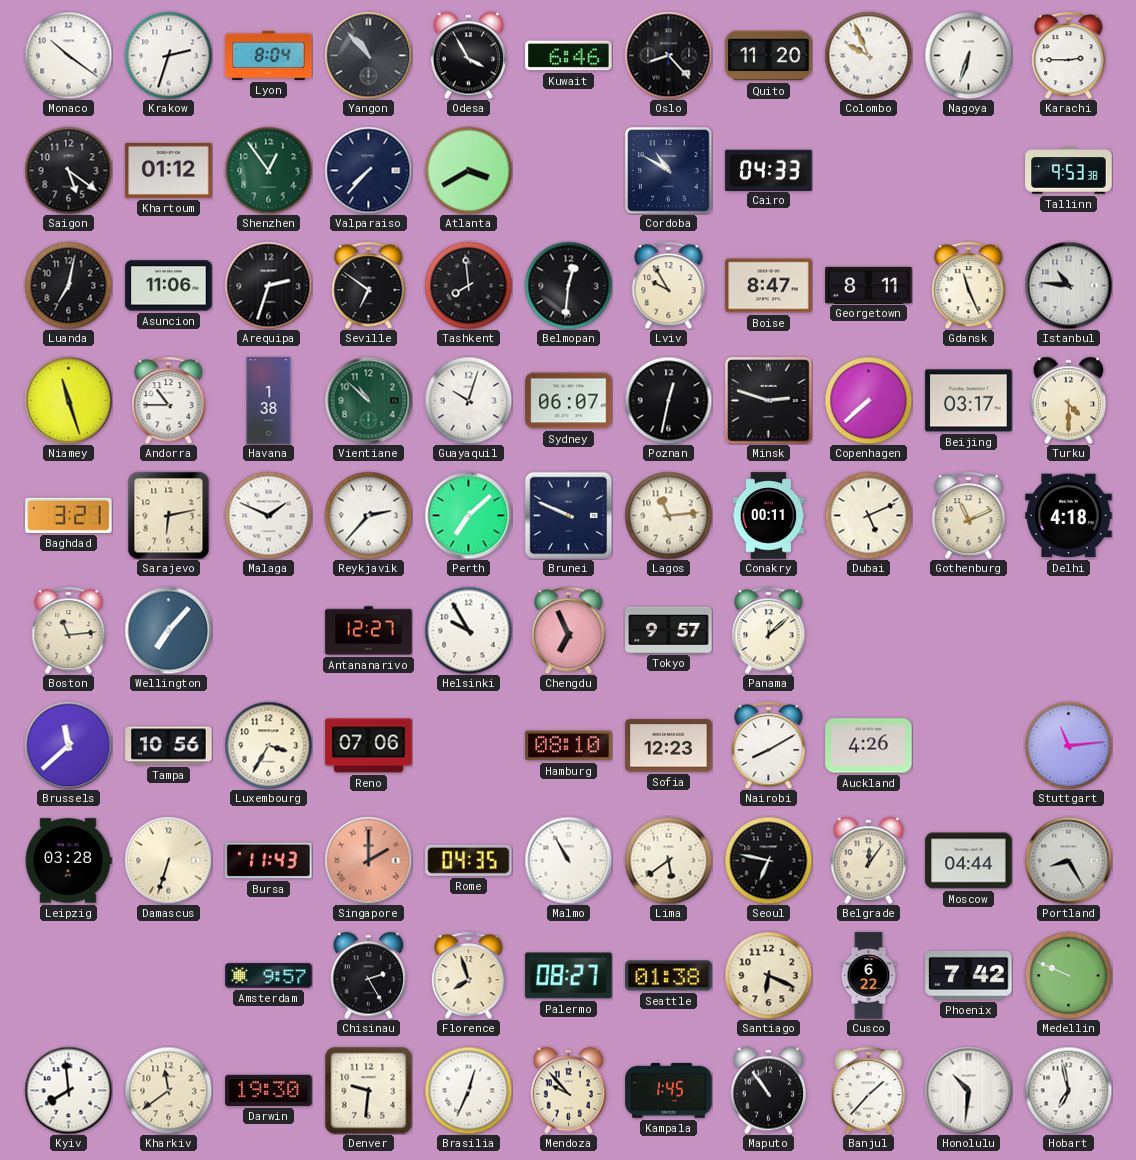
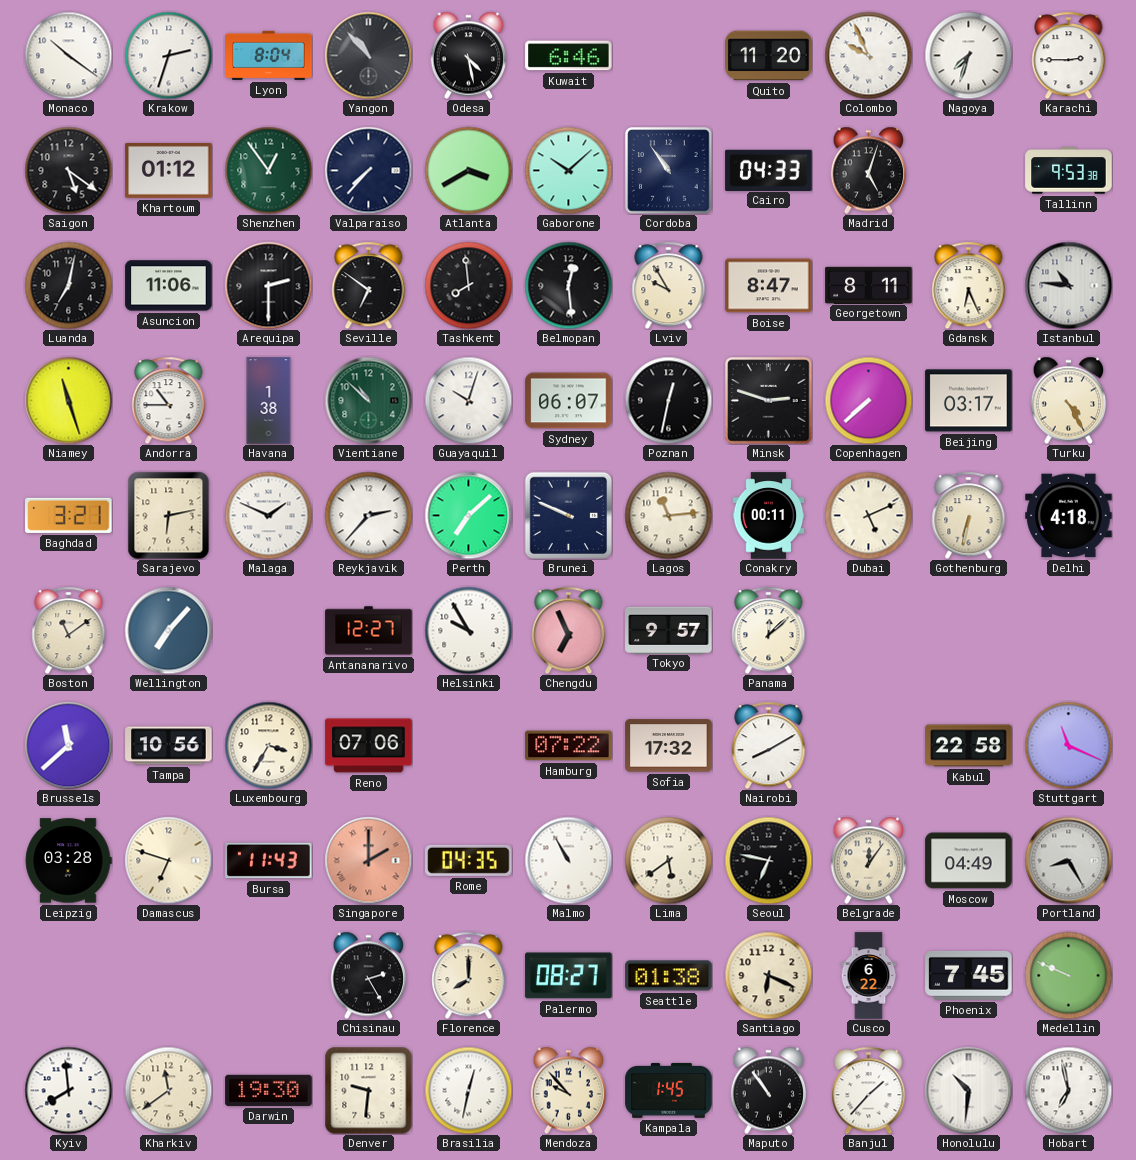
Odesa: 3:55 -> 4:28 (469, 55)
Oslo: 8:23 -> none (668, 55)
Nagoya: 6:33 -> 7:33 (968, 55)
Gaborone: none -> 10:08 (568, 170)
Cordoba: 10:50 -> 10:54 (669, 171)
Madrid: none -> 5:03 (869, 170)
Arequipa: 2:33 -> 2:30 (268, 285)
Belmopan: 12:31 -> 12:29 (568, 285)
Gdansk: 11:26 -> 6:26 (969, 285)
Turku: 4:30 -> 4:25 (1069, 400)
Gothenburg: 11:11 -> 6:32 (969, 515)
Boston: 11:14 -> 11:09 (69, 630)
Hamburg: 08:10 -> 07:22 (569, 746)
Sofia: 12:23 -> 17:32 (669, 746)
Auckland: 4:26 -> none (869, 746)
Kabul: none -> 22:58 (969, 746)
Stuttgart: 11:14 -> 11:19 (1068, 745)
Damascus: 6:33 -> 6:48 (168, 860)
Moscow: 04:44 -> 04:49 (969, 861)
Amsterdam: 9:57 -> none (269, 976)
Florence: 7:57 -> 8:00 (469, 975)
Phoenix: 7:42 -> 7:45 (969, 975)
Brasilia: 12:34 -> 12:32 (468, 1090)
